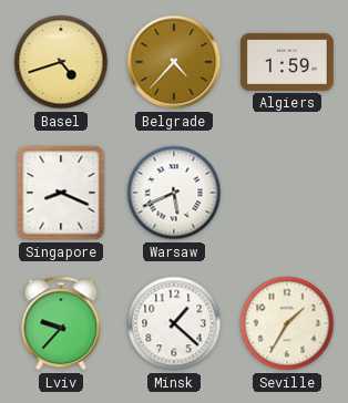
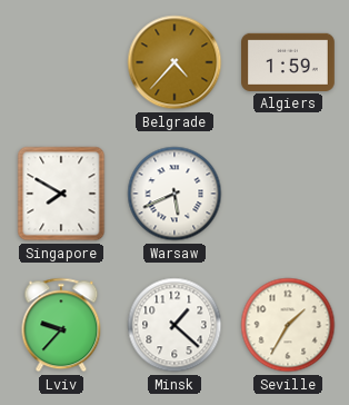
Basel: 4:42 -> none (61, 62)
Singapore: 8:19 -> 7:50 (61, 194)
